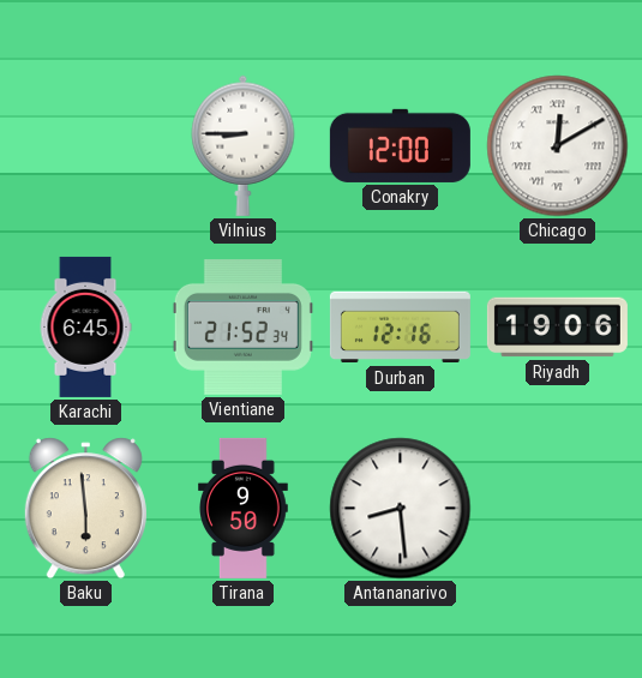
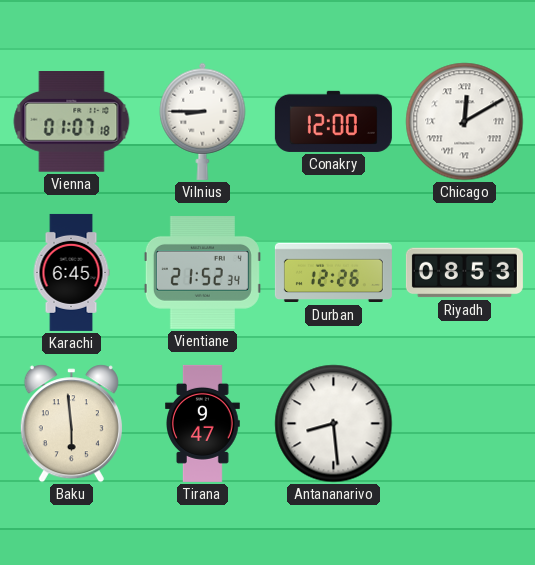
Vienna: none -> 01:07 (72, 122)
Durban: 12:16 -> 12:26 (333, 273)
Riyadh: 19:06 -> 08:53 (464, 273)
Tirana: 9:50 -> 9:47 (203, 423)
